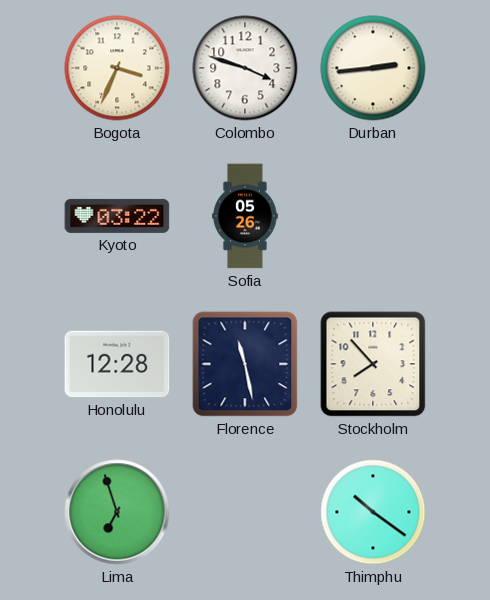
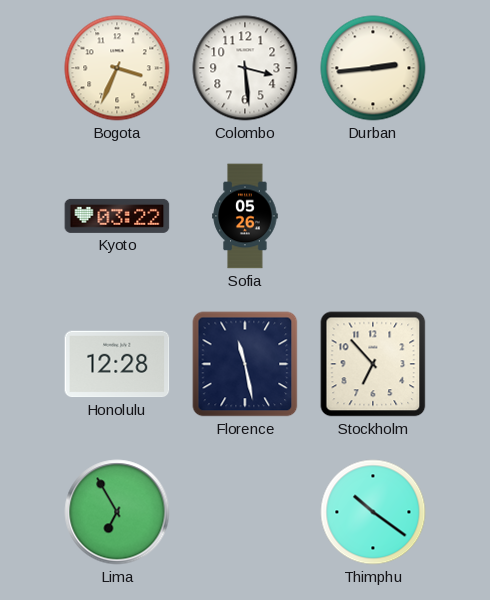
Colombo: 3:48 -> 3:29 (245, 68)
Stockholm: 7:53 -> 6:53 (373, 364)
Lima: 6:57 -> 6:55 (117, 512)
